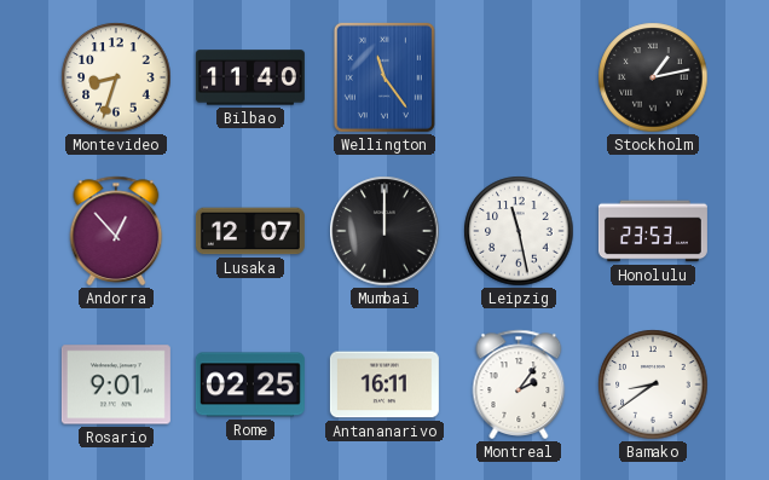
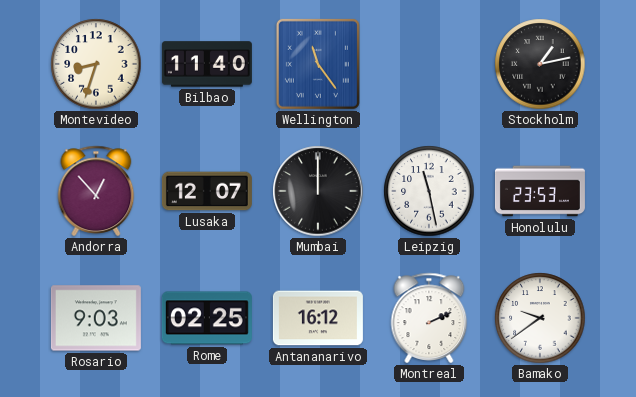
Rosario: 9:01 -> 9:03 (96, 318)
Antananarivo: 16:11 -> 16:12 (318, 318)
Montreal: 2:06 -> 2:11 (429, 318)
Bamako: 8:39 -> 9:39 (540, 318)
